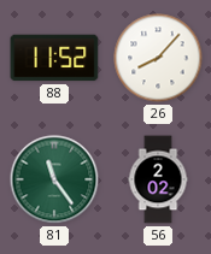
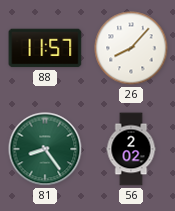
88: 11:52 -> 11:57 (45, 48)
81: 11:24 -> 8:24 (45, 149)
